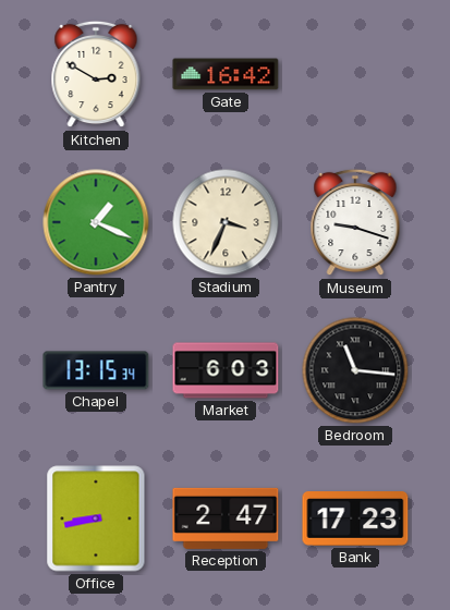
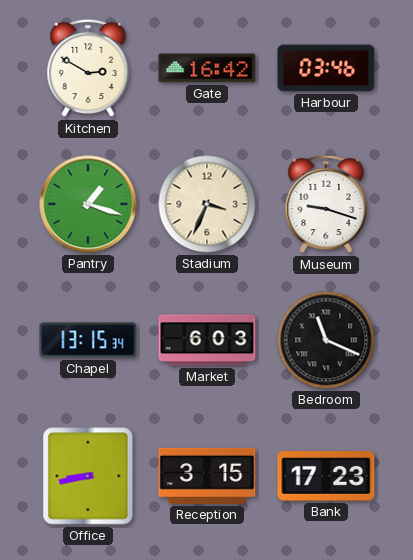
Harbour: none -> 03:46 (326, 68)
Pantry: 1:19 -> 1:18 (88, 204)
Bedroom: 11:16 -> 11:19 (326, 340)
Reception: 2:47 -> 3:15 (207, 476)
